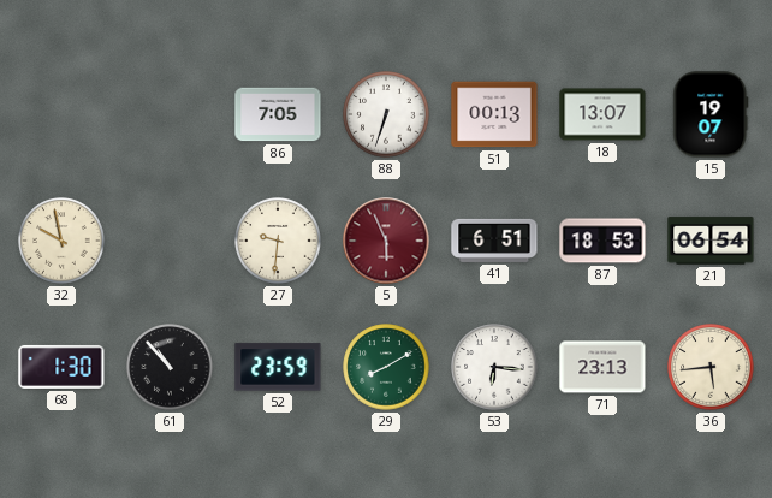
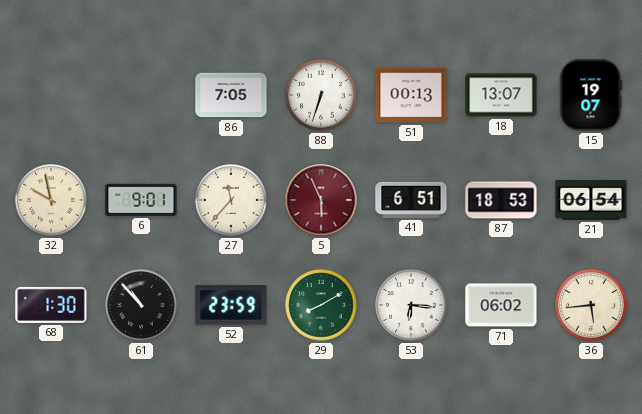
6: none -> 9:01 (141, 200)
27: 9:31 -> 11:37 (231, 200)
71: 23:13 -> 06:02 (501, 305)
